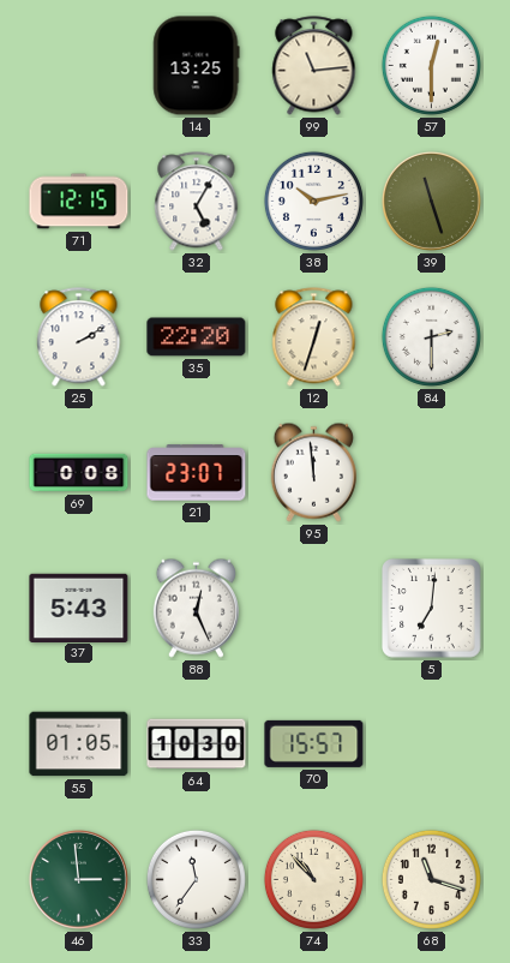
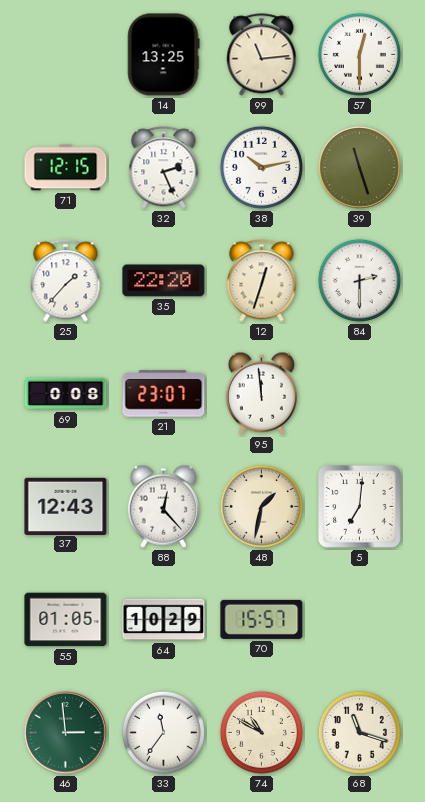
32: 5:05 -> 2:26 (164, 168)
25: 2:10 -> 1:37 (66, 281)
37: 5:43 -> 12:43 (66, 506)
88: 12:26 -> 12:23 (163, 506)
48: none -> 1:32 (261, 506)
64: 10:30 -> 10:29 (164, 620)
74: 10:53 -> 10:50 (261, 732)
